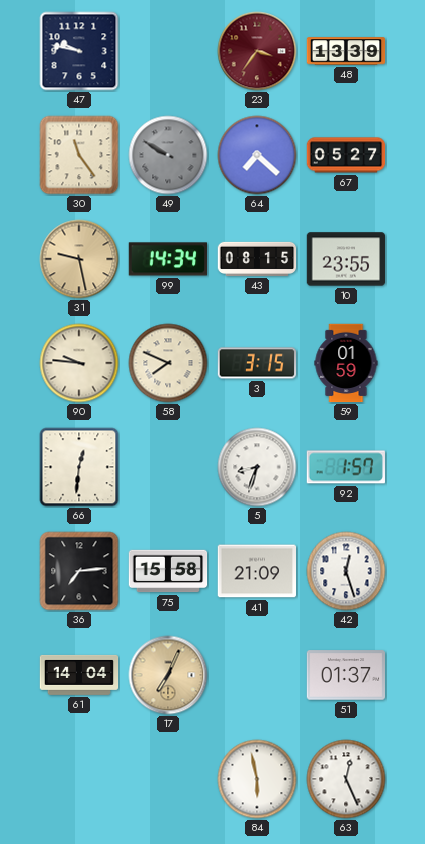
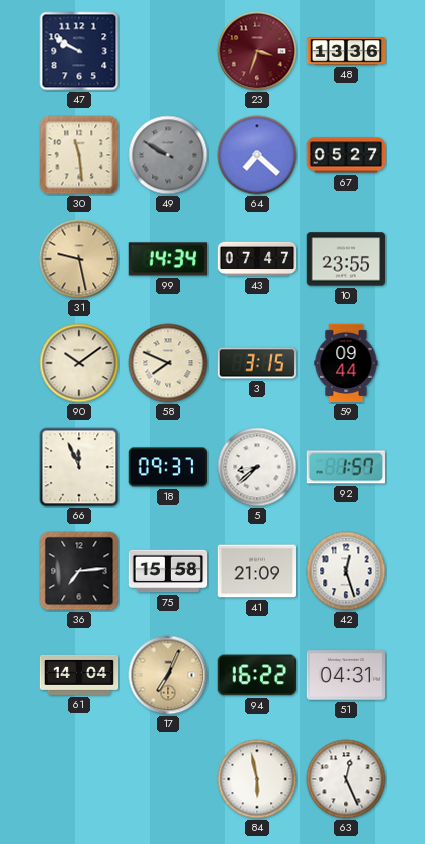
47: 9:47 -> 9:50 (79, 51)
23: 3:36 -> 3:33 (257, 51)
48: 13:39 -> 13:36 (346, 51)
30: 11:24 -> 11:29 (79, 155)
43: 08:15 -> 07:47 (257, 259)
90: 9:46 -> 10:09 (79, 363)
59: 01:59 -> 09:44 (346, 363)
66: 12:31 -> 11:56 (79, 467)
18: none -> 09:37 (167, 467)
5: 8:33 -> 8:38 (257, 467)
94: none -> 16:22 (256, 675)
51: 01:37 -> 04:31 (346, 675)
